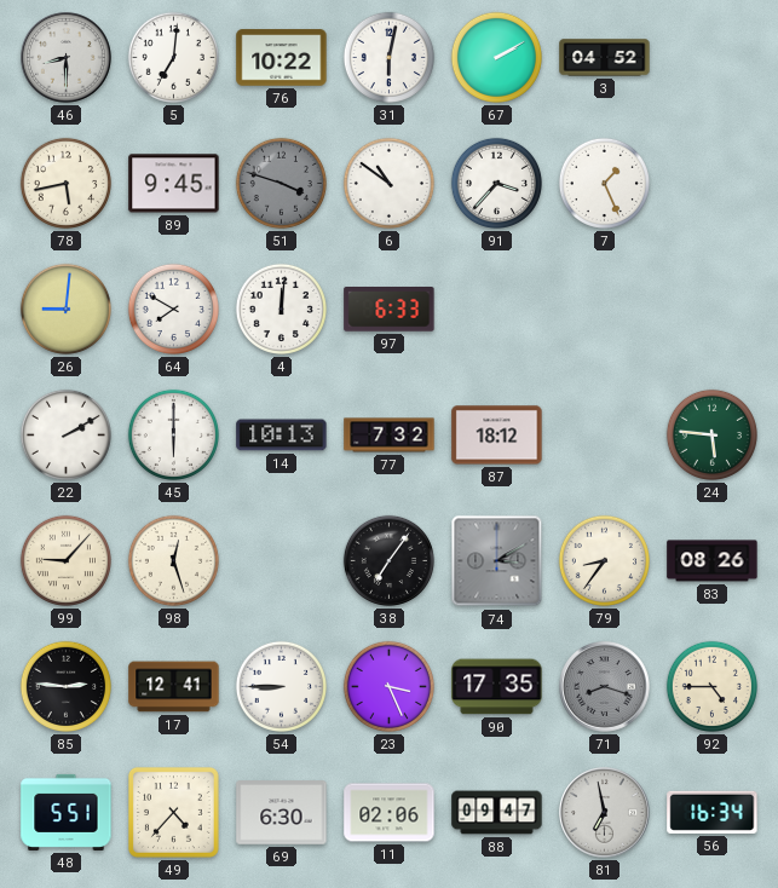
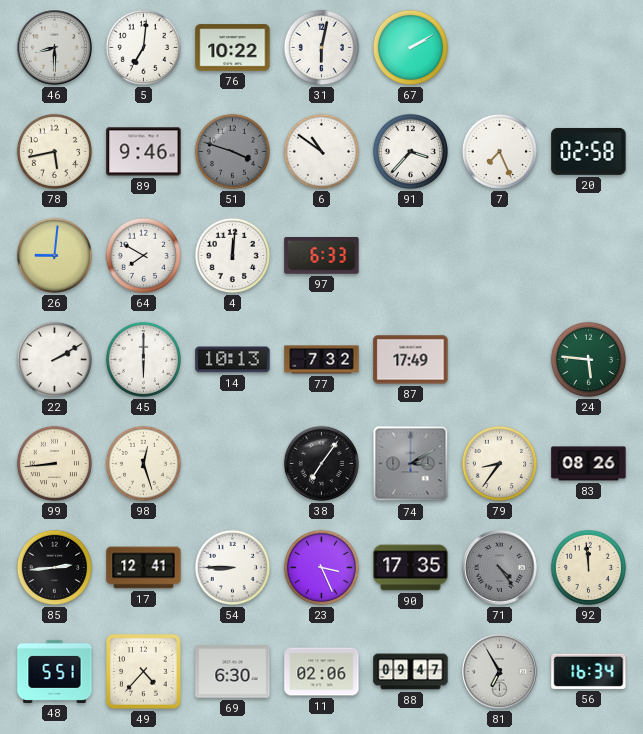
3: 04:52 -> none (605, 58)
89: 9:45 -> 9:46 (144, 152)
7: 1:26 -> 7:26 (499, 151)
20: none -> 02:58 (589, 151)
87: 18:12 -> 17:49 (411, 360)
99: 9:07 -> 8:44 (54, 463)
85: 2:46 -> 2:44 (54, 567)
71: 8:18 -> 4:24 (500, 568)
92: 4:45 -> 11:59 (588, 567)
81: 6:58 -> 6:55 (500, 672)
